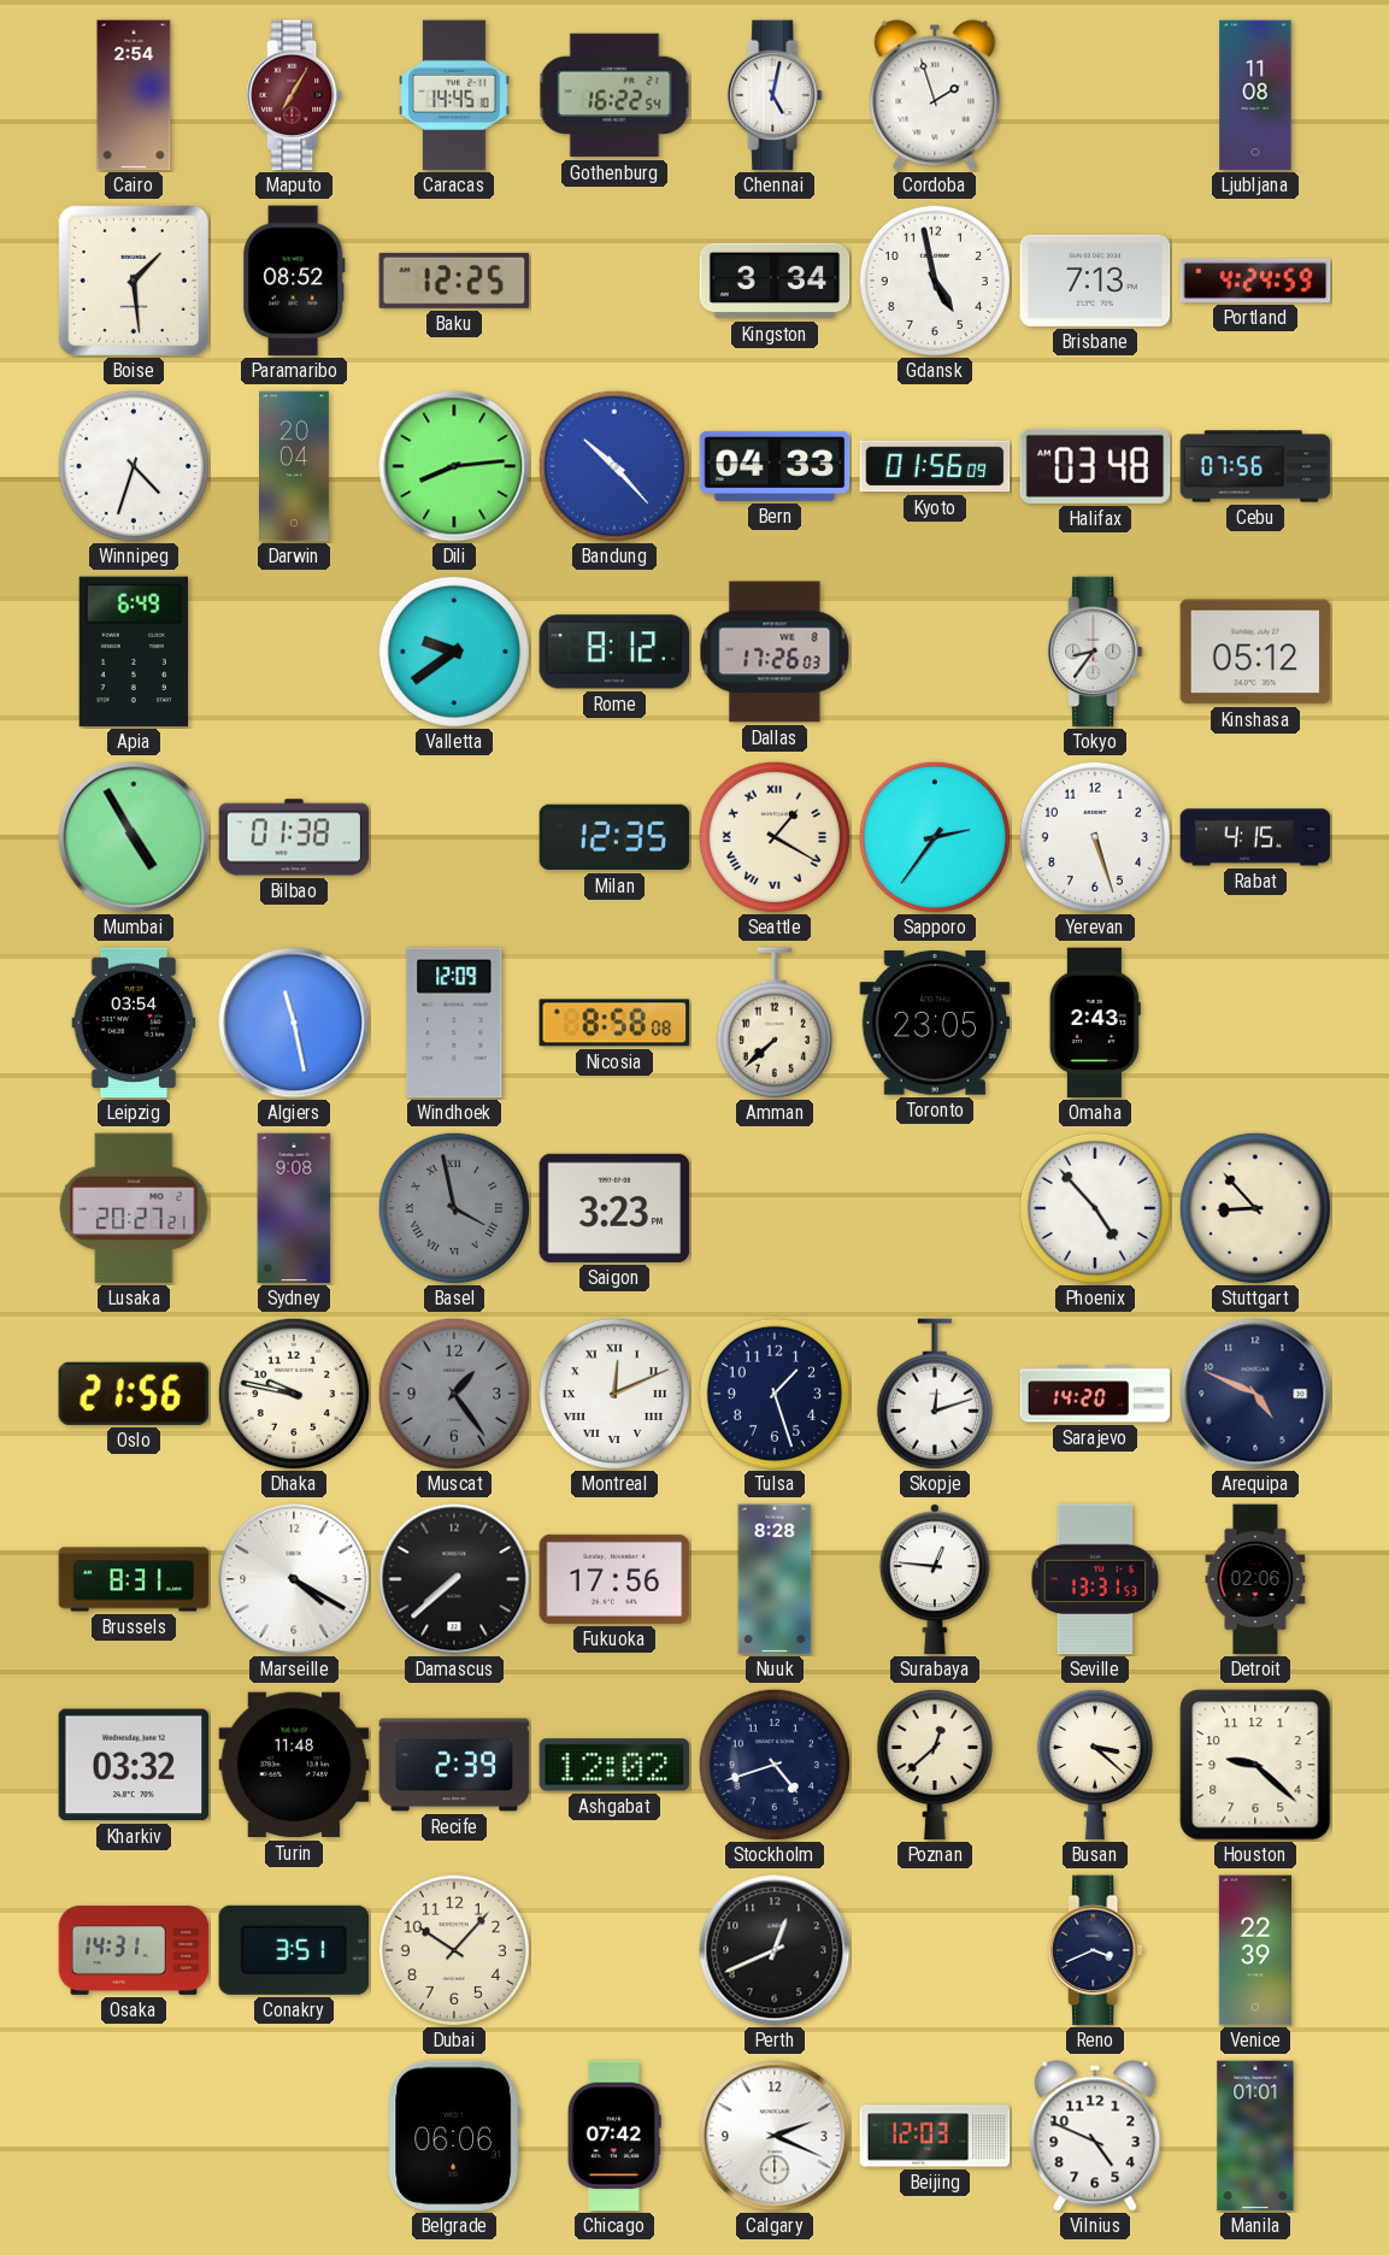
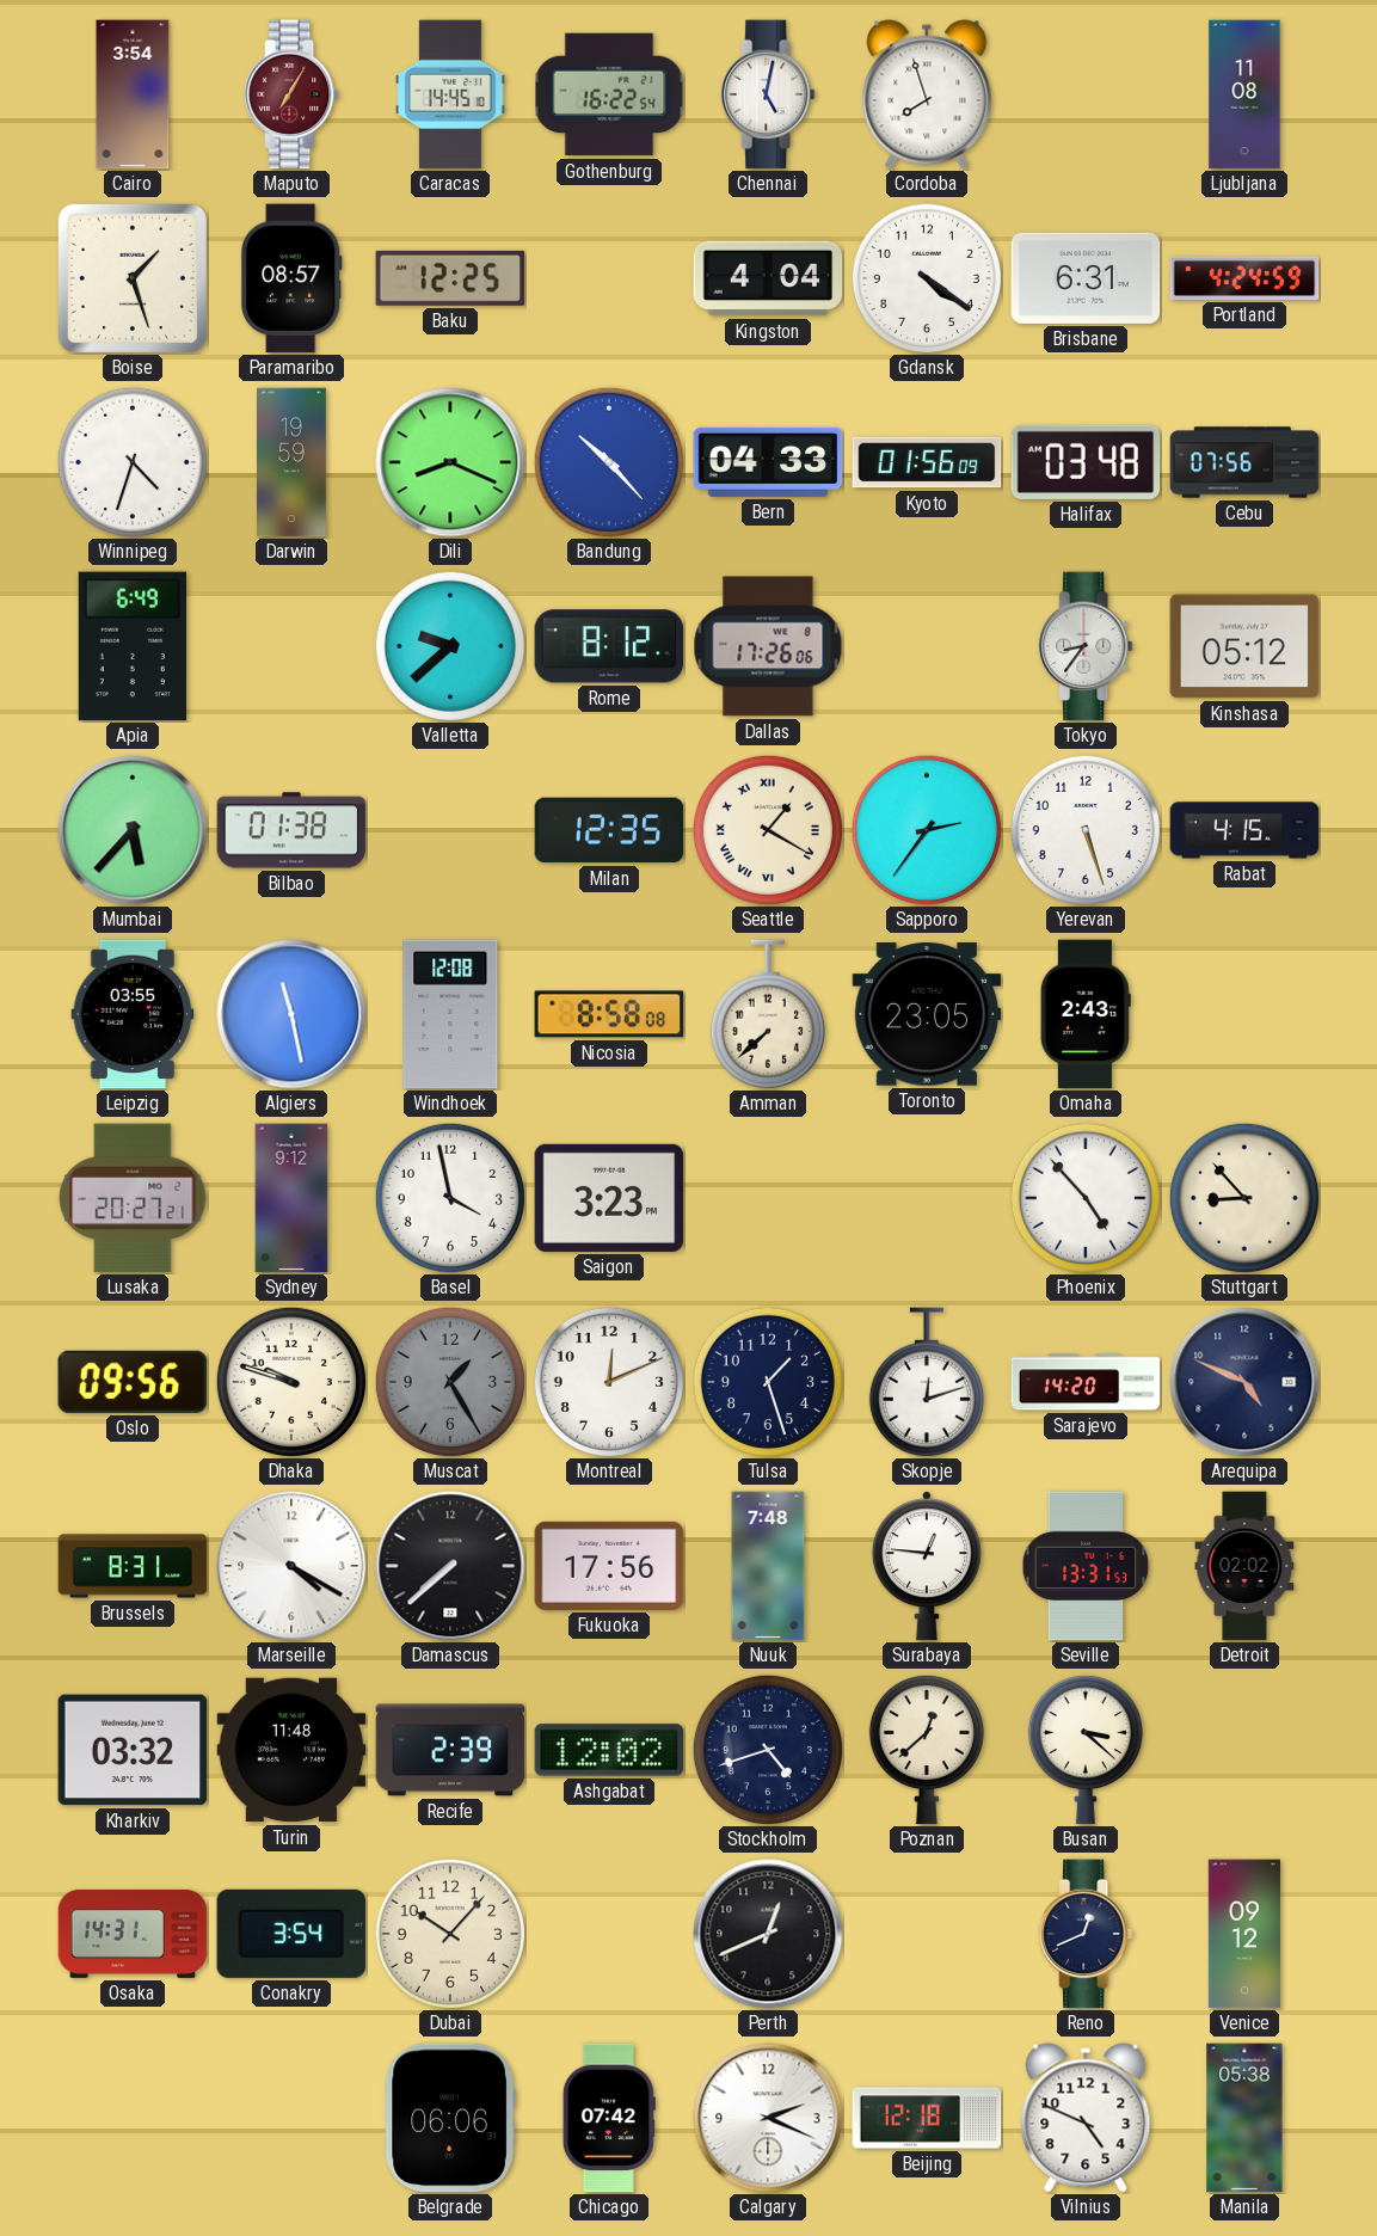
Cairo: 2:54 -> 3:54 (133, 94)
Cordoba: 1:57 -> 7:57 (927, 94)
Boise: 1:29 -> 1:27 (133, 278)
Paramaribo: 08:52 -> 08:57 (291, 278)
Kingston: 3:34 -> 4:04 (768, 278)
Gdansk: 4:58 -> 4:21 (927, 278)
Brisbane: 7:13 -> 6:31 (1086, 278)
Darwin: 20:04 -> 19:59 (293, 462)
Dili: 8:14 -> 8:19 (450, 462)
Valletta: 9:39 -> 9:38 (450, 646)
Dallas: 17:26:03 -> 17:26:06 (768, 646)
Mumbai: 4:55 -> 5:37 (133, 830)
Leipzig: 03:54 -> 03:55 (133, 1014)
Windhoek: 12:09 -> 12:08 (450, 1014)
Sydney: 9:08 -> 9:12 (291, 1198)
Basel dial: grey -> white (450, 1198)
Basel numerals: Roman -> Arabic (450, 1198)
Oslo: 21:56 -> 09:56 (133, 1382)
Dhaka: 9:47 -> 9:48 (291, 1382)
Muscat: 1:24 -> 1:25 (450, 1382)
Montreal numerals: Roman -> Arabic (609, 1382)
Nuuk: 8:28 -> 7:48 (768, 1566)
Detroit: 02:06 -> 02:02 (1244, 1566)
Houston: 9:22 -> none (1255, 1765)
Conakry: 3:51 -> 3:54 (291, 1934)
Reno: 3:41 -> 12:41 (1086, 1934)
Venice: 22:39 -> 09:12 (1244, 1934)
Beijing: 12:03 -> 12:18 (927, 2118)
Manila: 01:01 -> 05:38 (1244, 2118)
